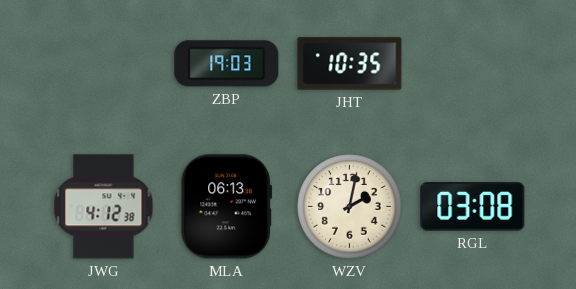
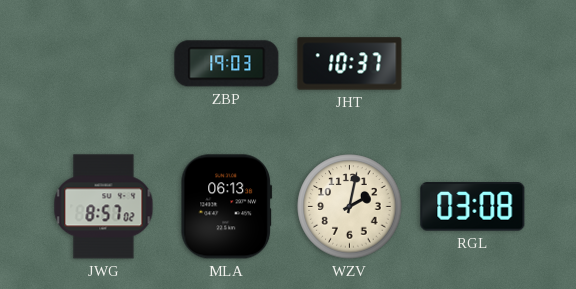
JHT: 10:35 -> 10:37 (350, 64)
JWG: 4:12 -> 8:57 (104, 207)
